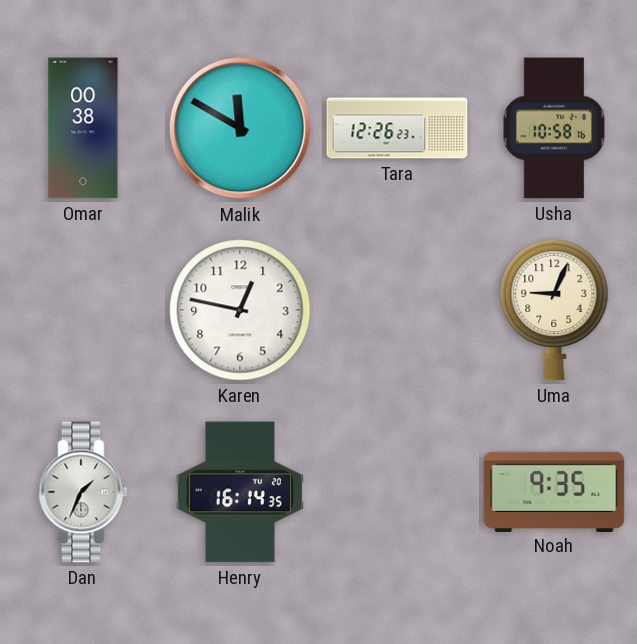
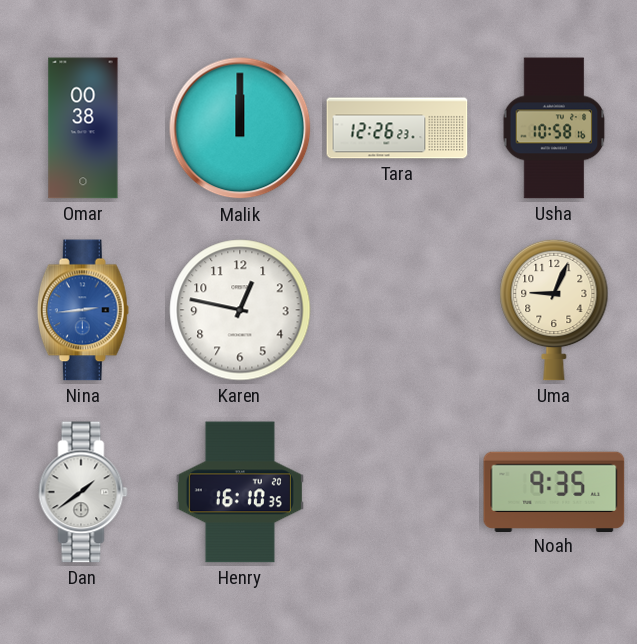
Malik: 11:50 -> 12:00 (240, 128)
Nina: none -> 2:44 (83, 310)
Dan: 1:34 -> 1:39 (83, 492)
Henry: 16:14 -> 16:10 (240, 492)
